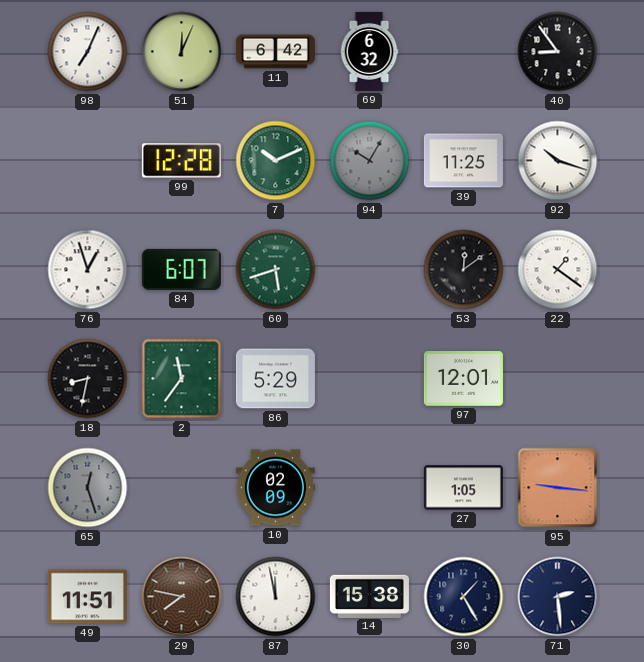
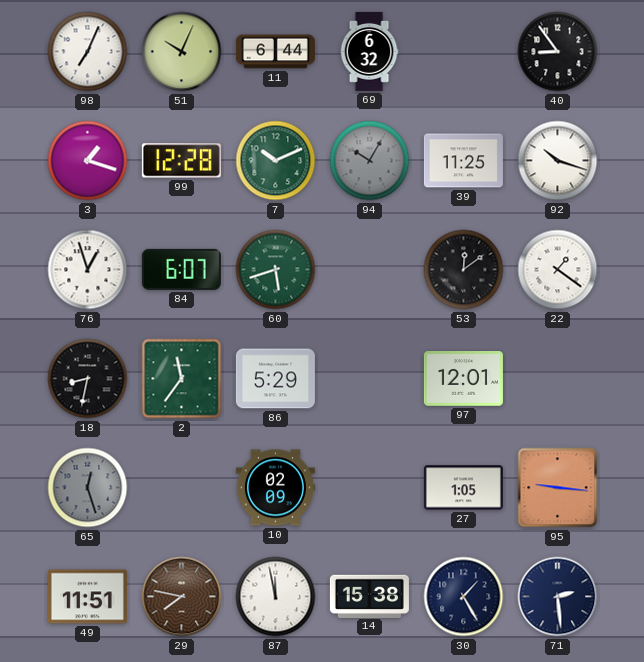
51: 12:04 -> 10:04 (182, 52)
11: 6:42 -> 6:44 (275, 52)
3: none -> 1:18 (88, 161)
